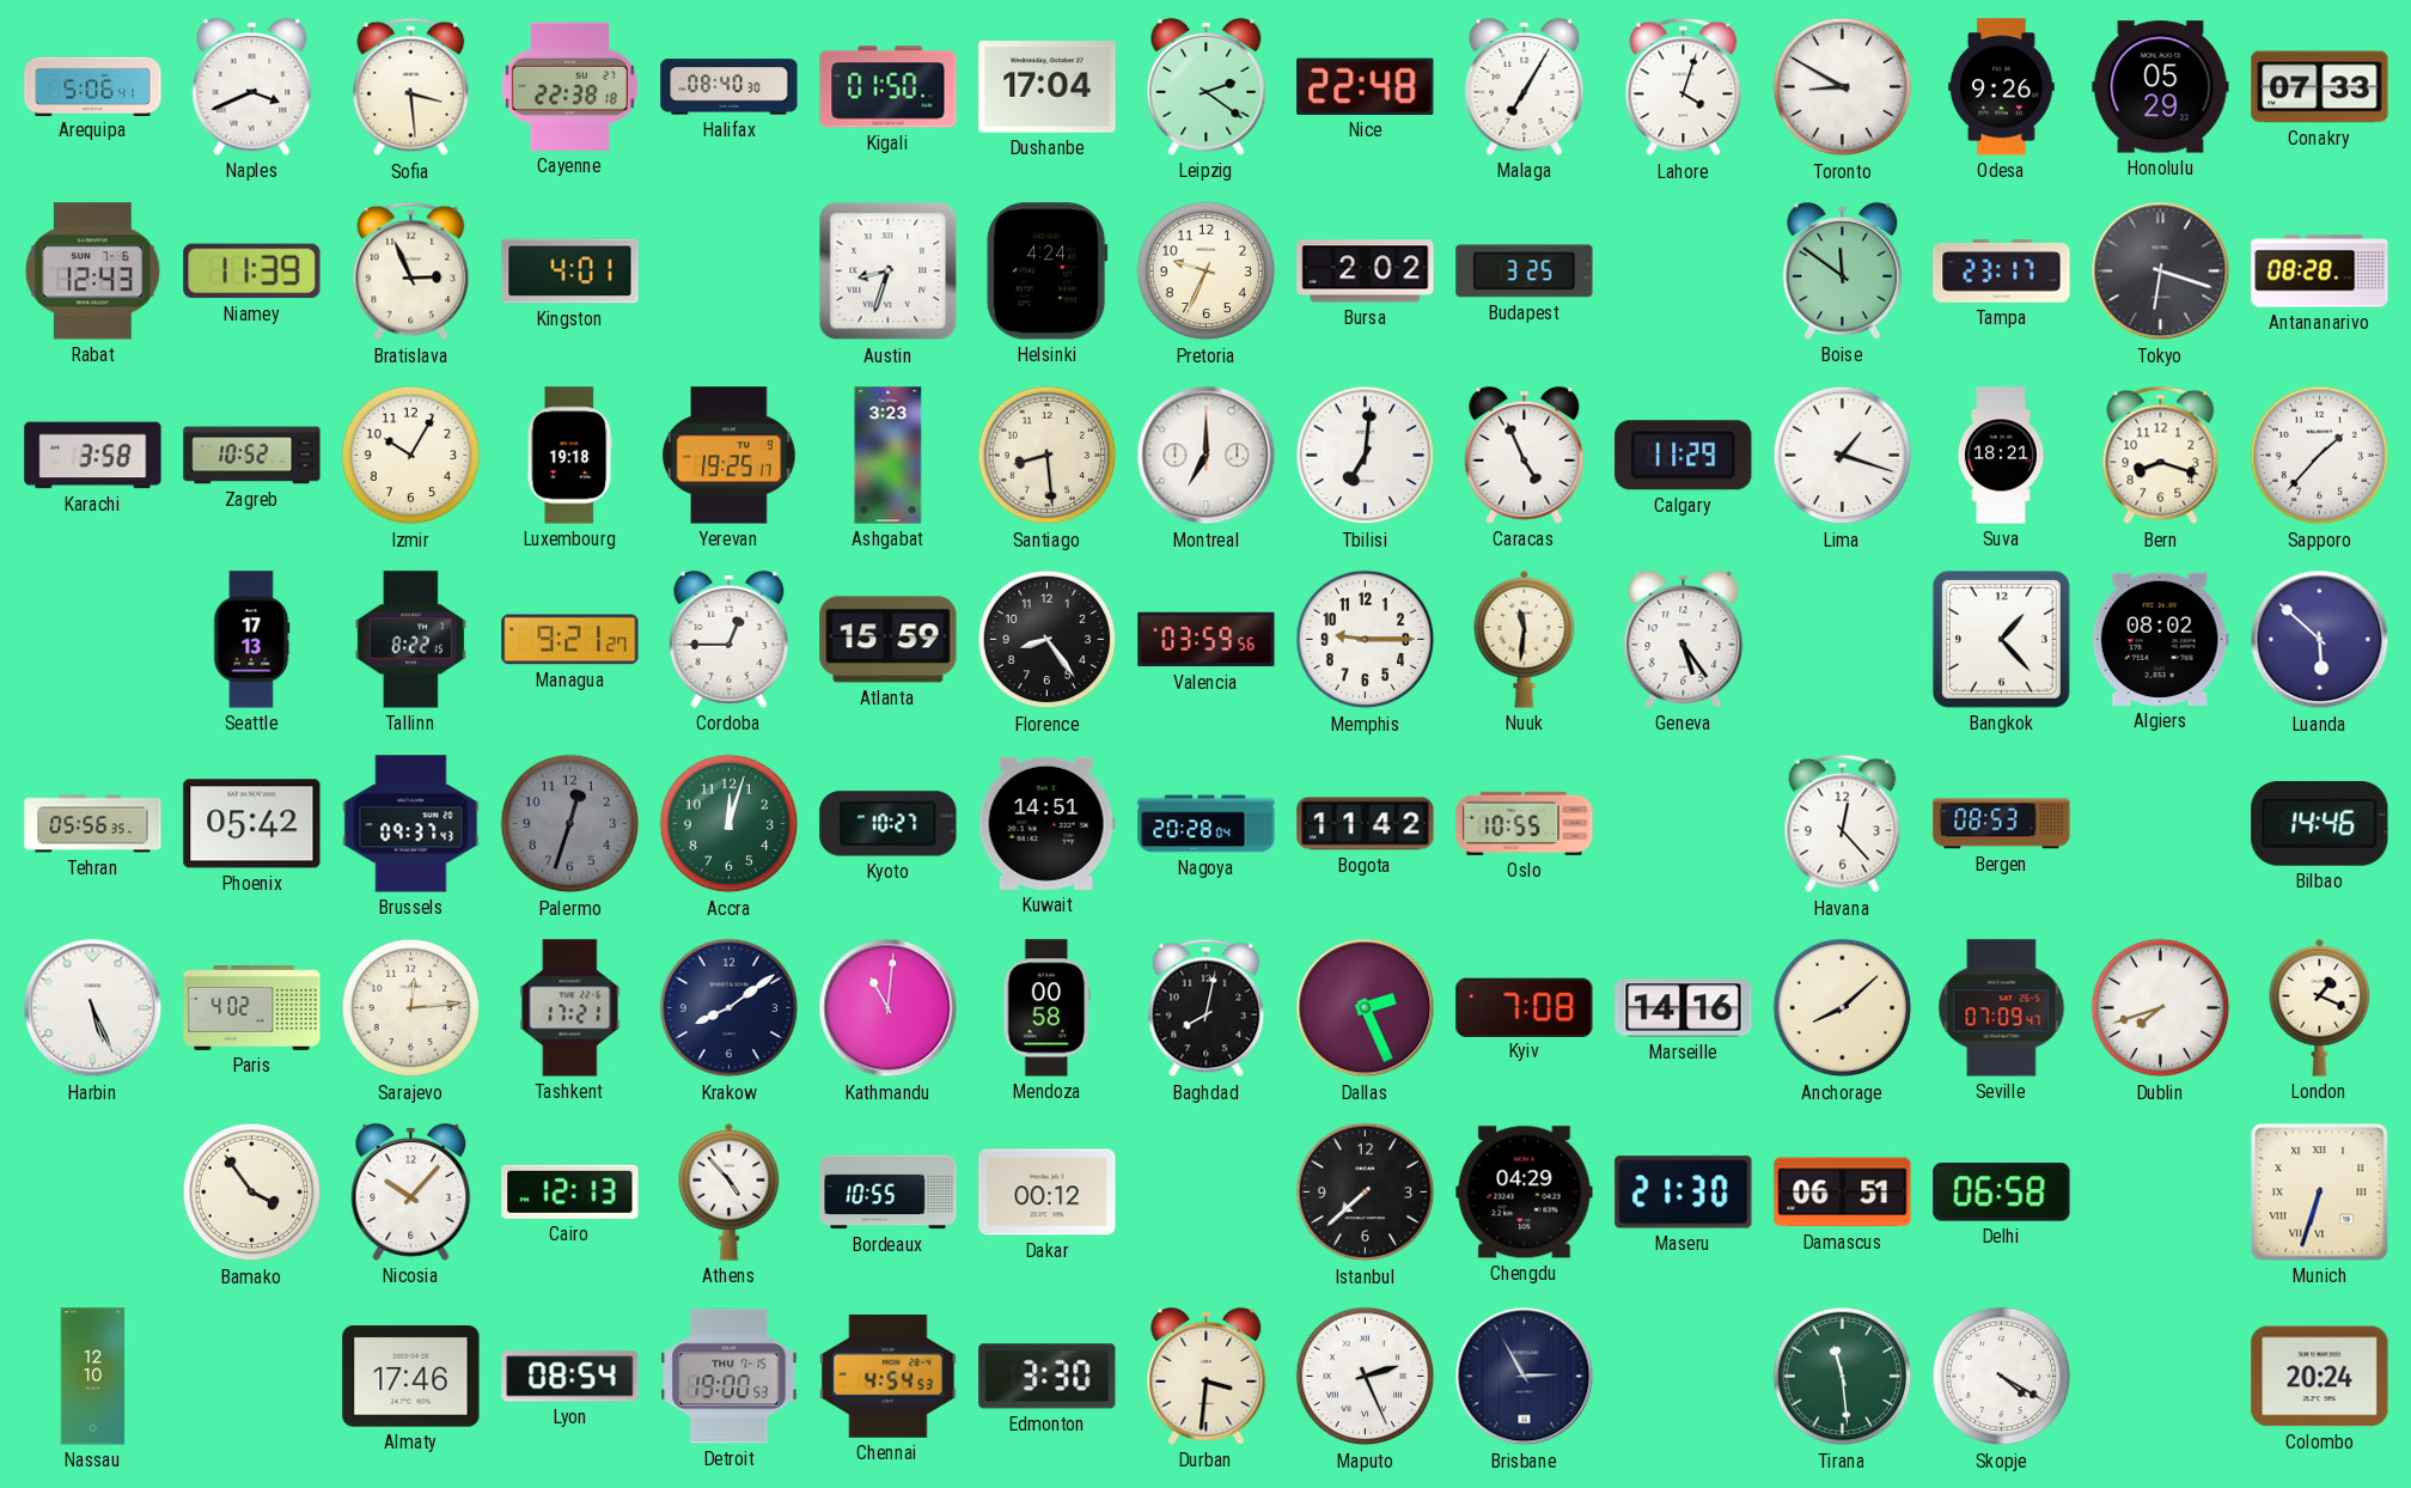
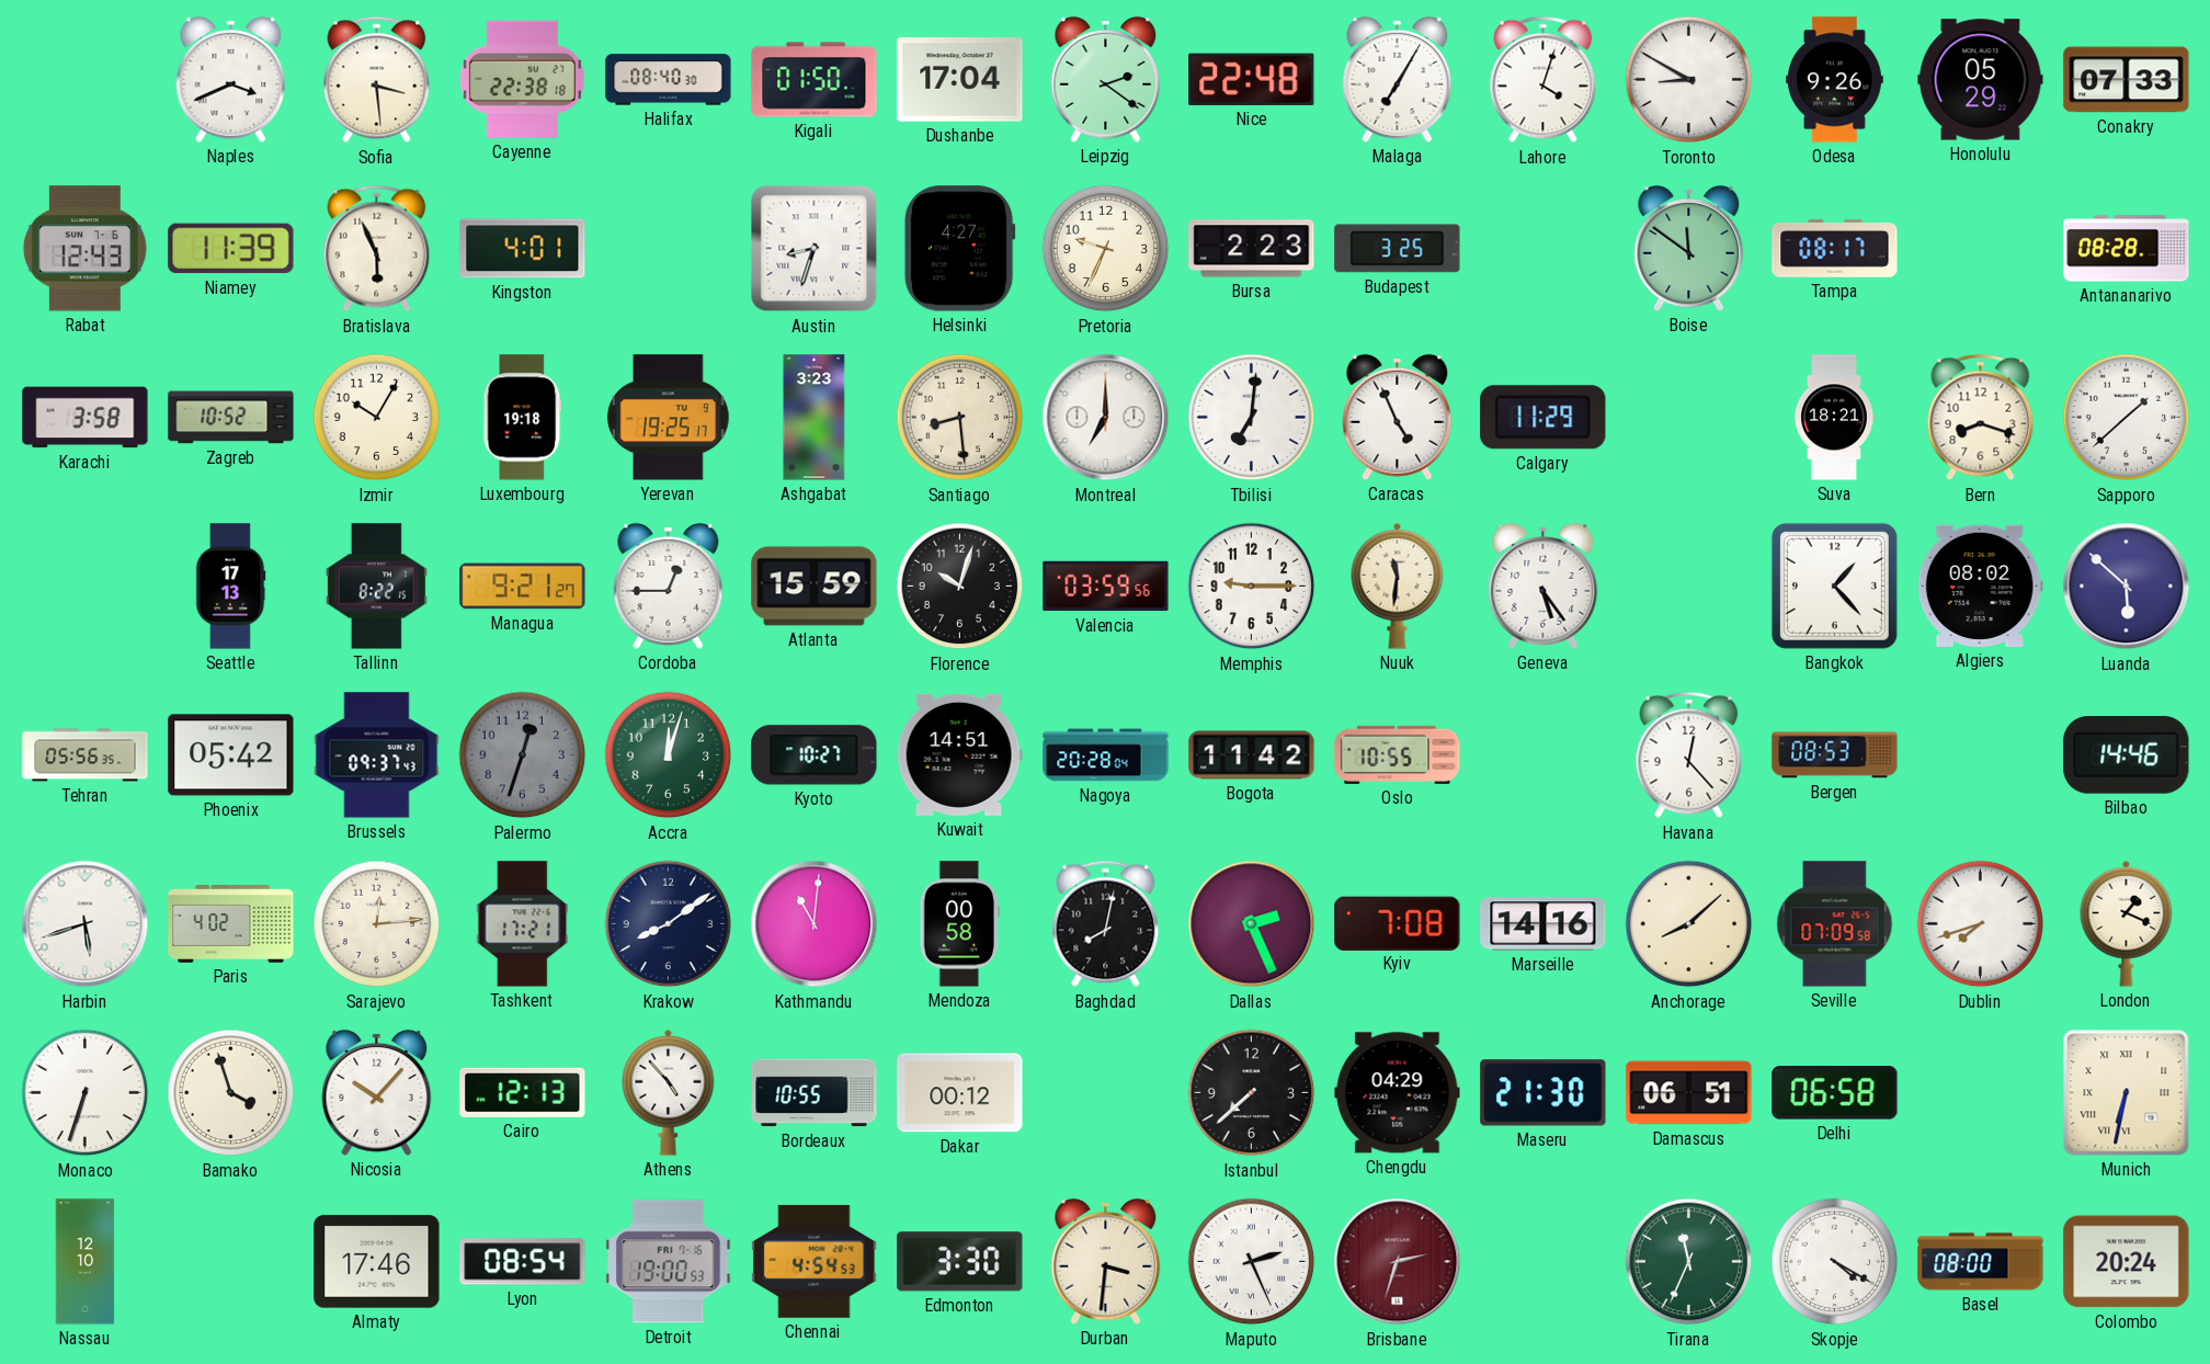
Arequipa: 5:06 -> none (93, 86)
Bratislava: 2:56 -> 5:56 (377, 249)
Helsinki: 4:24 -> 4:27 (959, 249)
Bursa: 2:02 -> 2:23 (1252, 249)
Tampa: 23:17 -> 08:17 (1835, 249)
Tokyo: 6:18 -> none (2161, 272)
Lima: 1:18 -> none (1843, 456)
Sapporo: 1:37 -> 1:38 (2127, 418)
Florence: 8:24 -> 10:03 (960, 587)
Harbin: 5:26 -> 5:42 (86, 924)
Seville: 07:09:47 -> 07:09:58 (1835, 924)
Monaco: none -> 6:33 (86, 1093)
Bamako: 3:54 -> 3:57 (231, 1093)
Munich: 6:33 -> 6:32 (2127, 1093)
Detroit date: THU 7-15 -> FRI 7-16 (669, 1262)
Brisbane: 2:55 -> 2:33 (1398, 1262)
Brisbane dial: navy -> burgundy (1398, 1262)
Tirana: 11:29 -> 11:34 (1689, 1262)
Basel: none -> 08:00 (1981, 1262)
